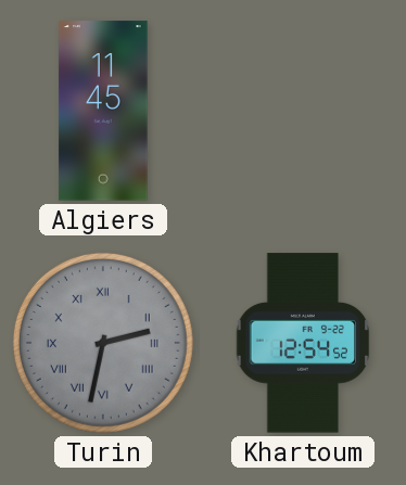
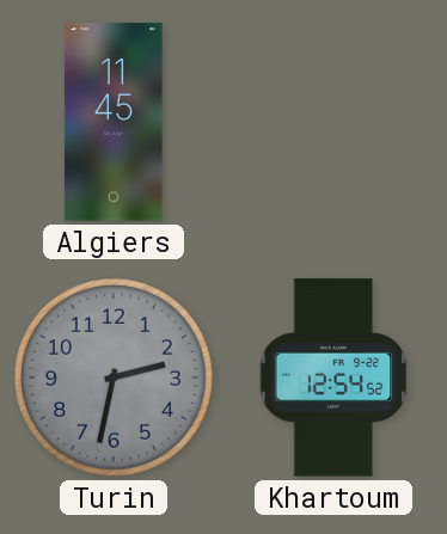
Turin numerals: Roman -> Arabic (114, 378)
